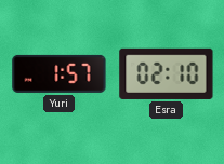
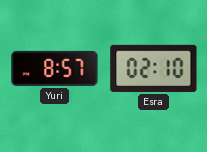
Yuri: 1:57 -> 8:57 (55, 68)
